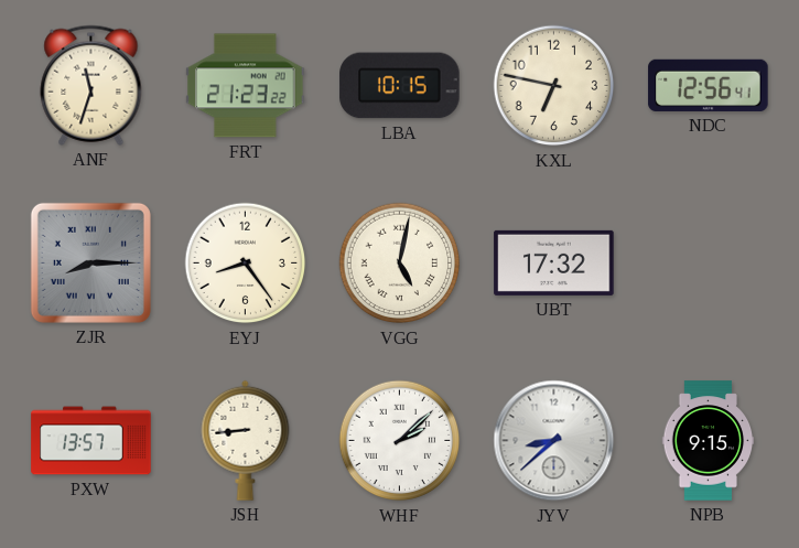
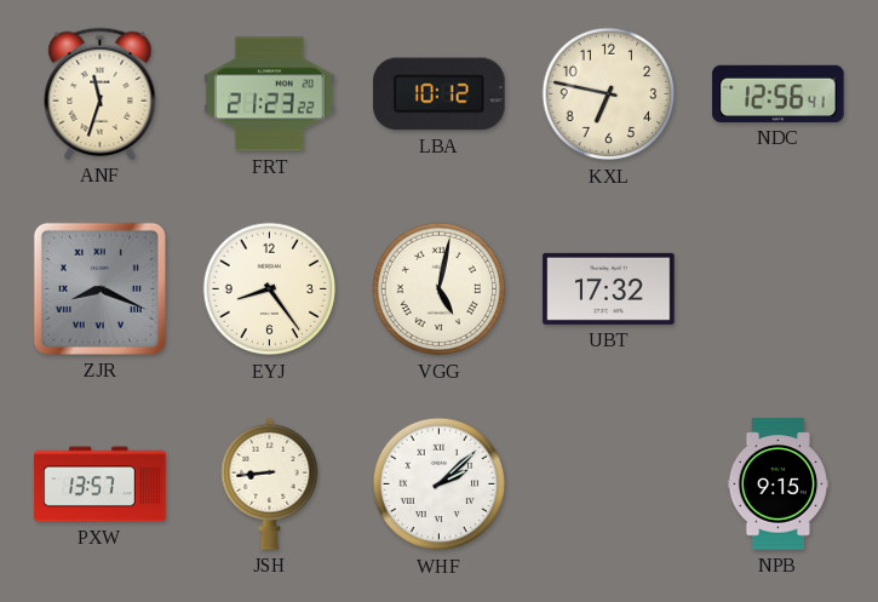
LBA: 10:15 -> 10:12 (440, 94)
ZJR: 8:15 -> 8:19 (99, 288)
JYV: 8:38 -> none (554, 441)
